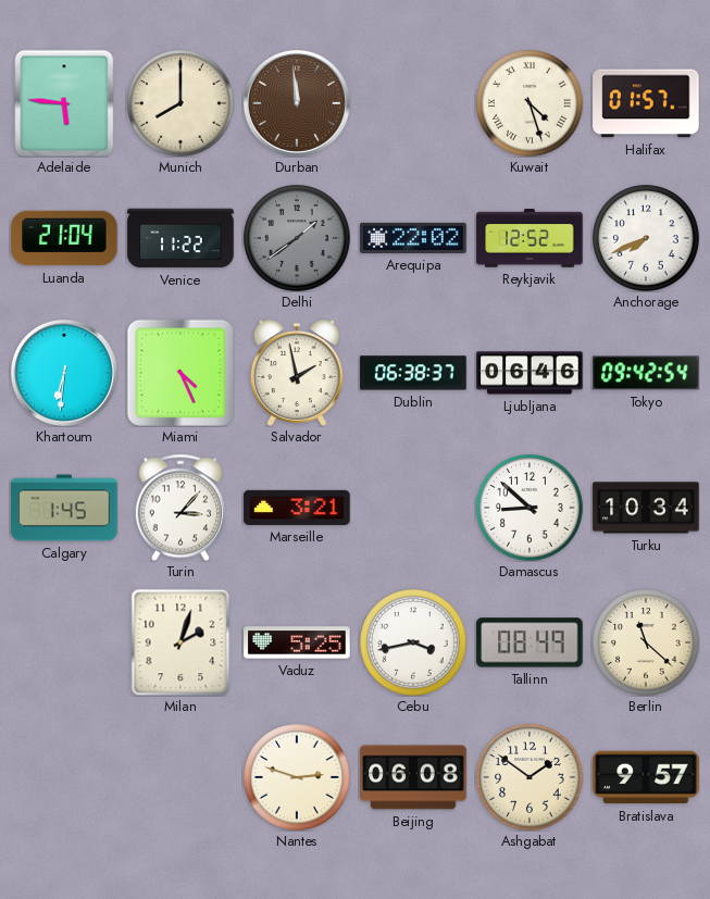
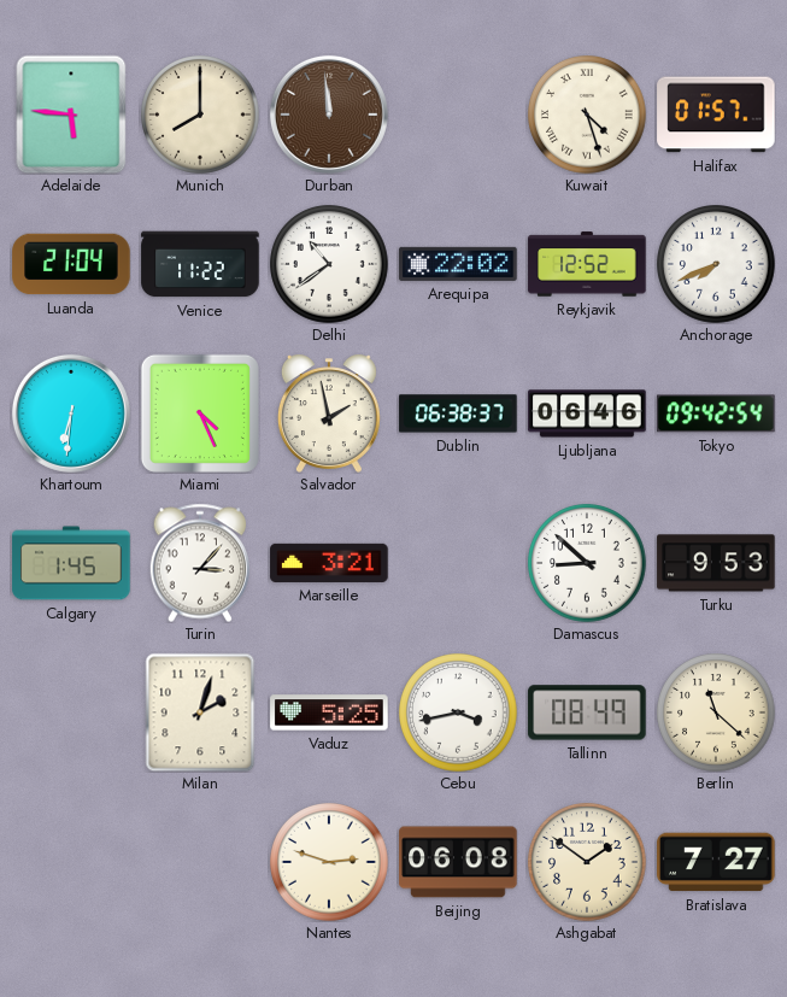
Delhi: 1:39 -> 10:39 (329, 264)
Delhi dial: grey -> white (329, 264)
Turku: 10:34 -> 9:53 (716, 563)
Bratislava: 9:57 -> 7:27 (716, 862)
